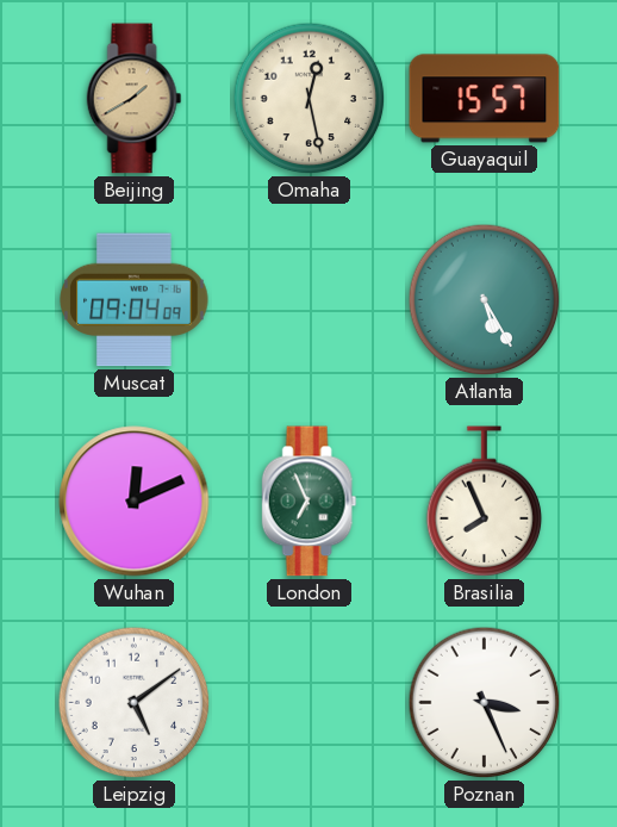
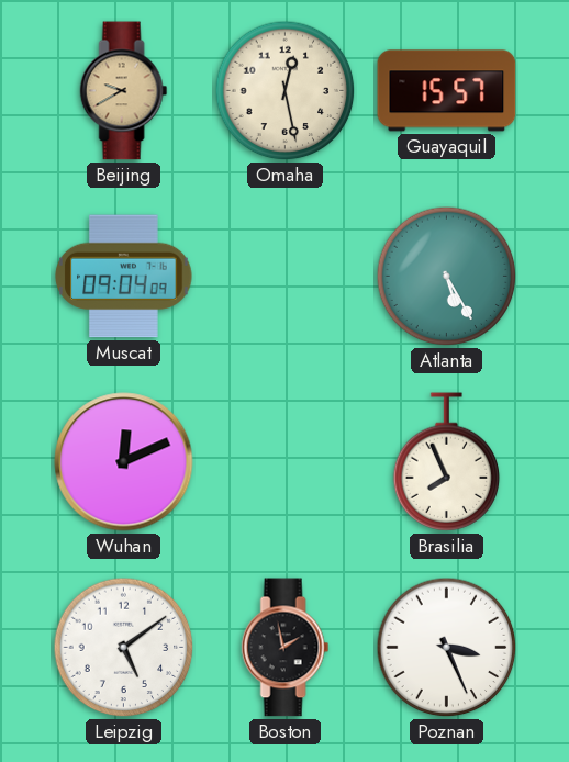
Beijing: 1:40 -> 9:40 (124, 91)
London: 6:56 -> none (310, 502)
Boston: none -> 1:58 (286, 648)
